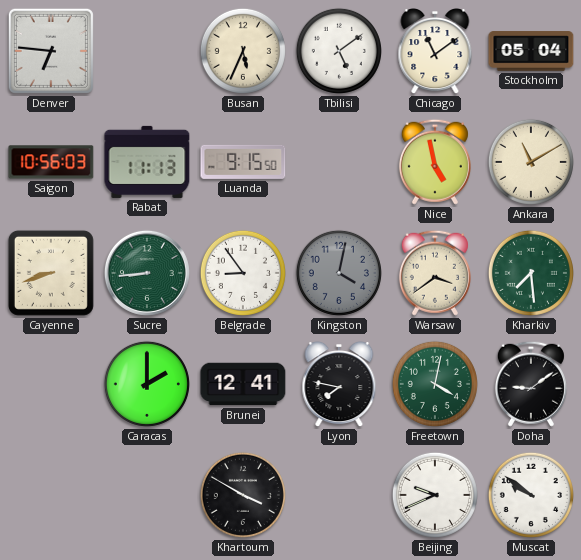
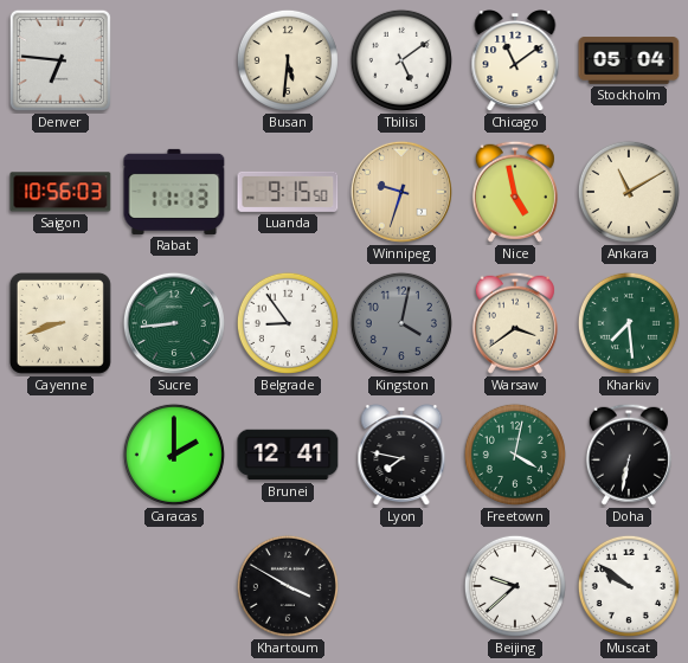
Busan: 5:34 -> 5:31 (288, 60)
Winnipeg: none -> 9:33 (401, 192)
Doha: 9:09 -> 6:32 (629, 455)
Beijing: 9:41 -> 9:38 (515, 586)
